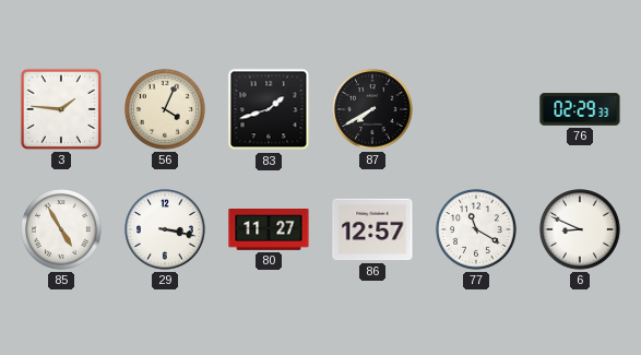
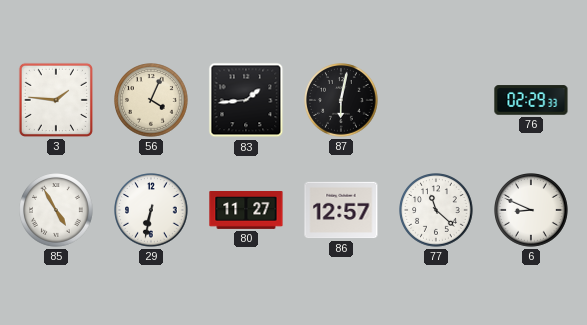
83: 1:42 -> 1:44 (246, 100)
87: 7:40 -> 6:02 (341, 100)
29: 3:17 -> 6:32 (151, 210)
77: 11:20 -> 11:22 (436, 210)
